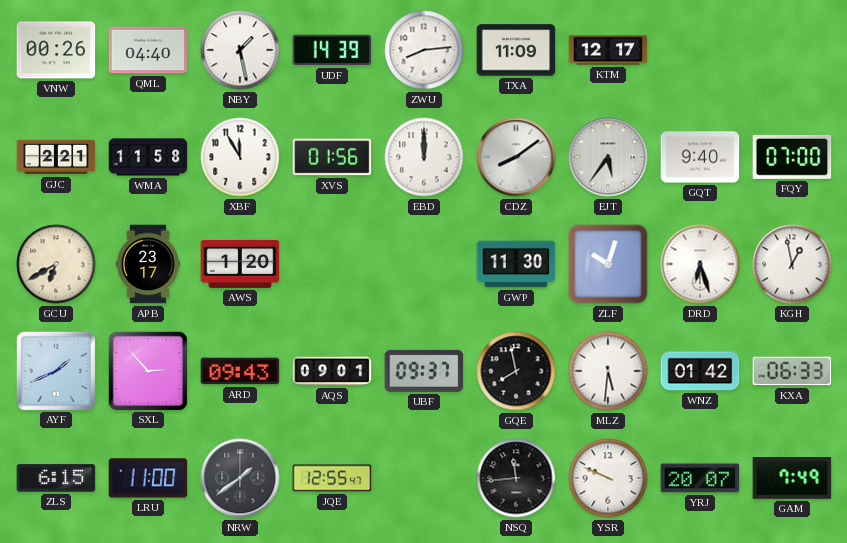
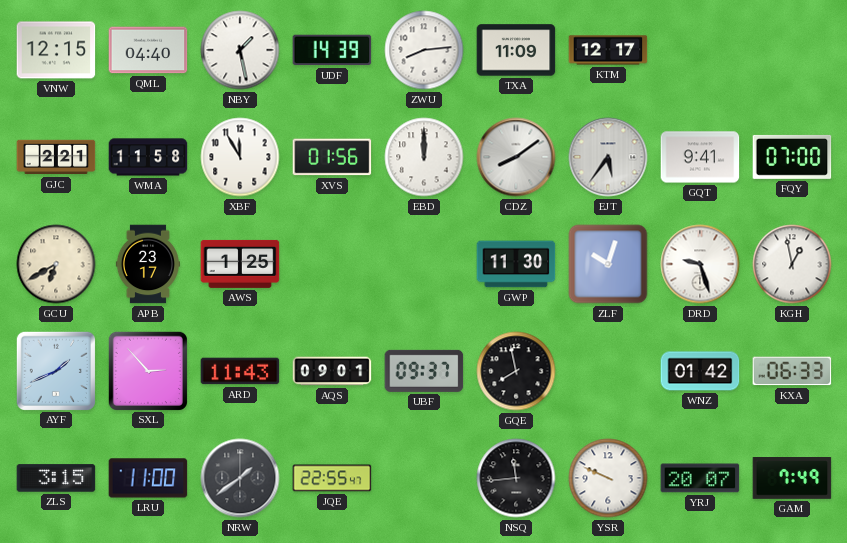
VNW: 00:26 -> 12:15 (56, 50)
GQT: 9:40 -> 9:41 (700, 157)
AWS: 1:20 -> 1:25 (240, 264)
DRD: 6:27 -> 9:27 (700, 264)
ARD: 09:43 -> 11:43 (240, 371)
MLZ: 5:31 -> none (608, 371)
ZLS: 6:15 -> 3:15 (56, 478)
JQE: 12:55 -> 22:55 (332, 478)
